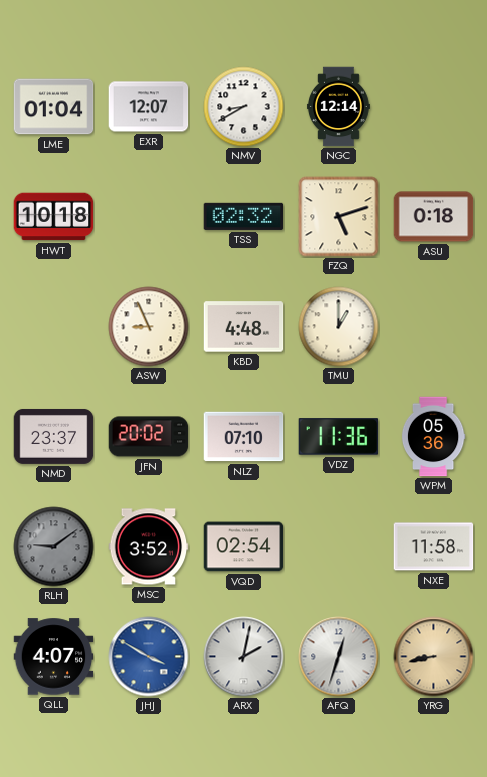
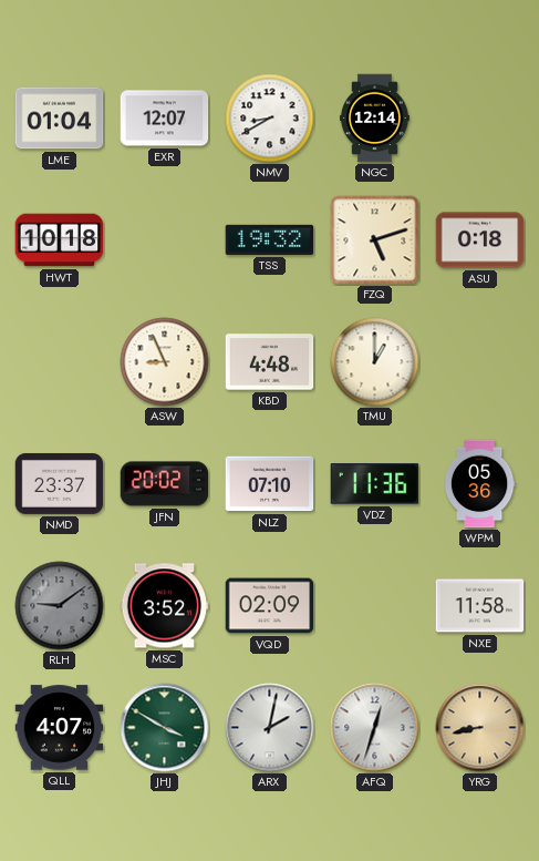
TSS: 02:32 -> 19:32 (270, 239)
VQD: 02:54 -> 02:09 (270, 606)
JHJ dial: blue -> green (165, 728)
